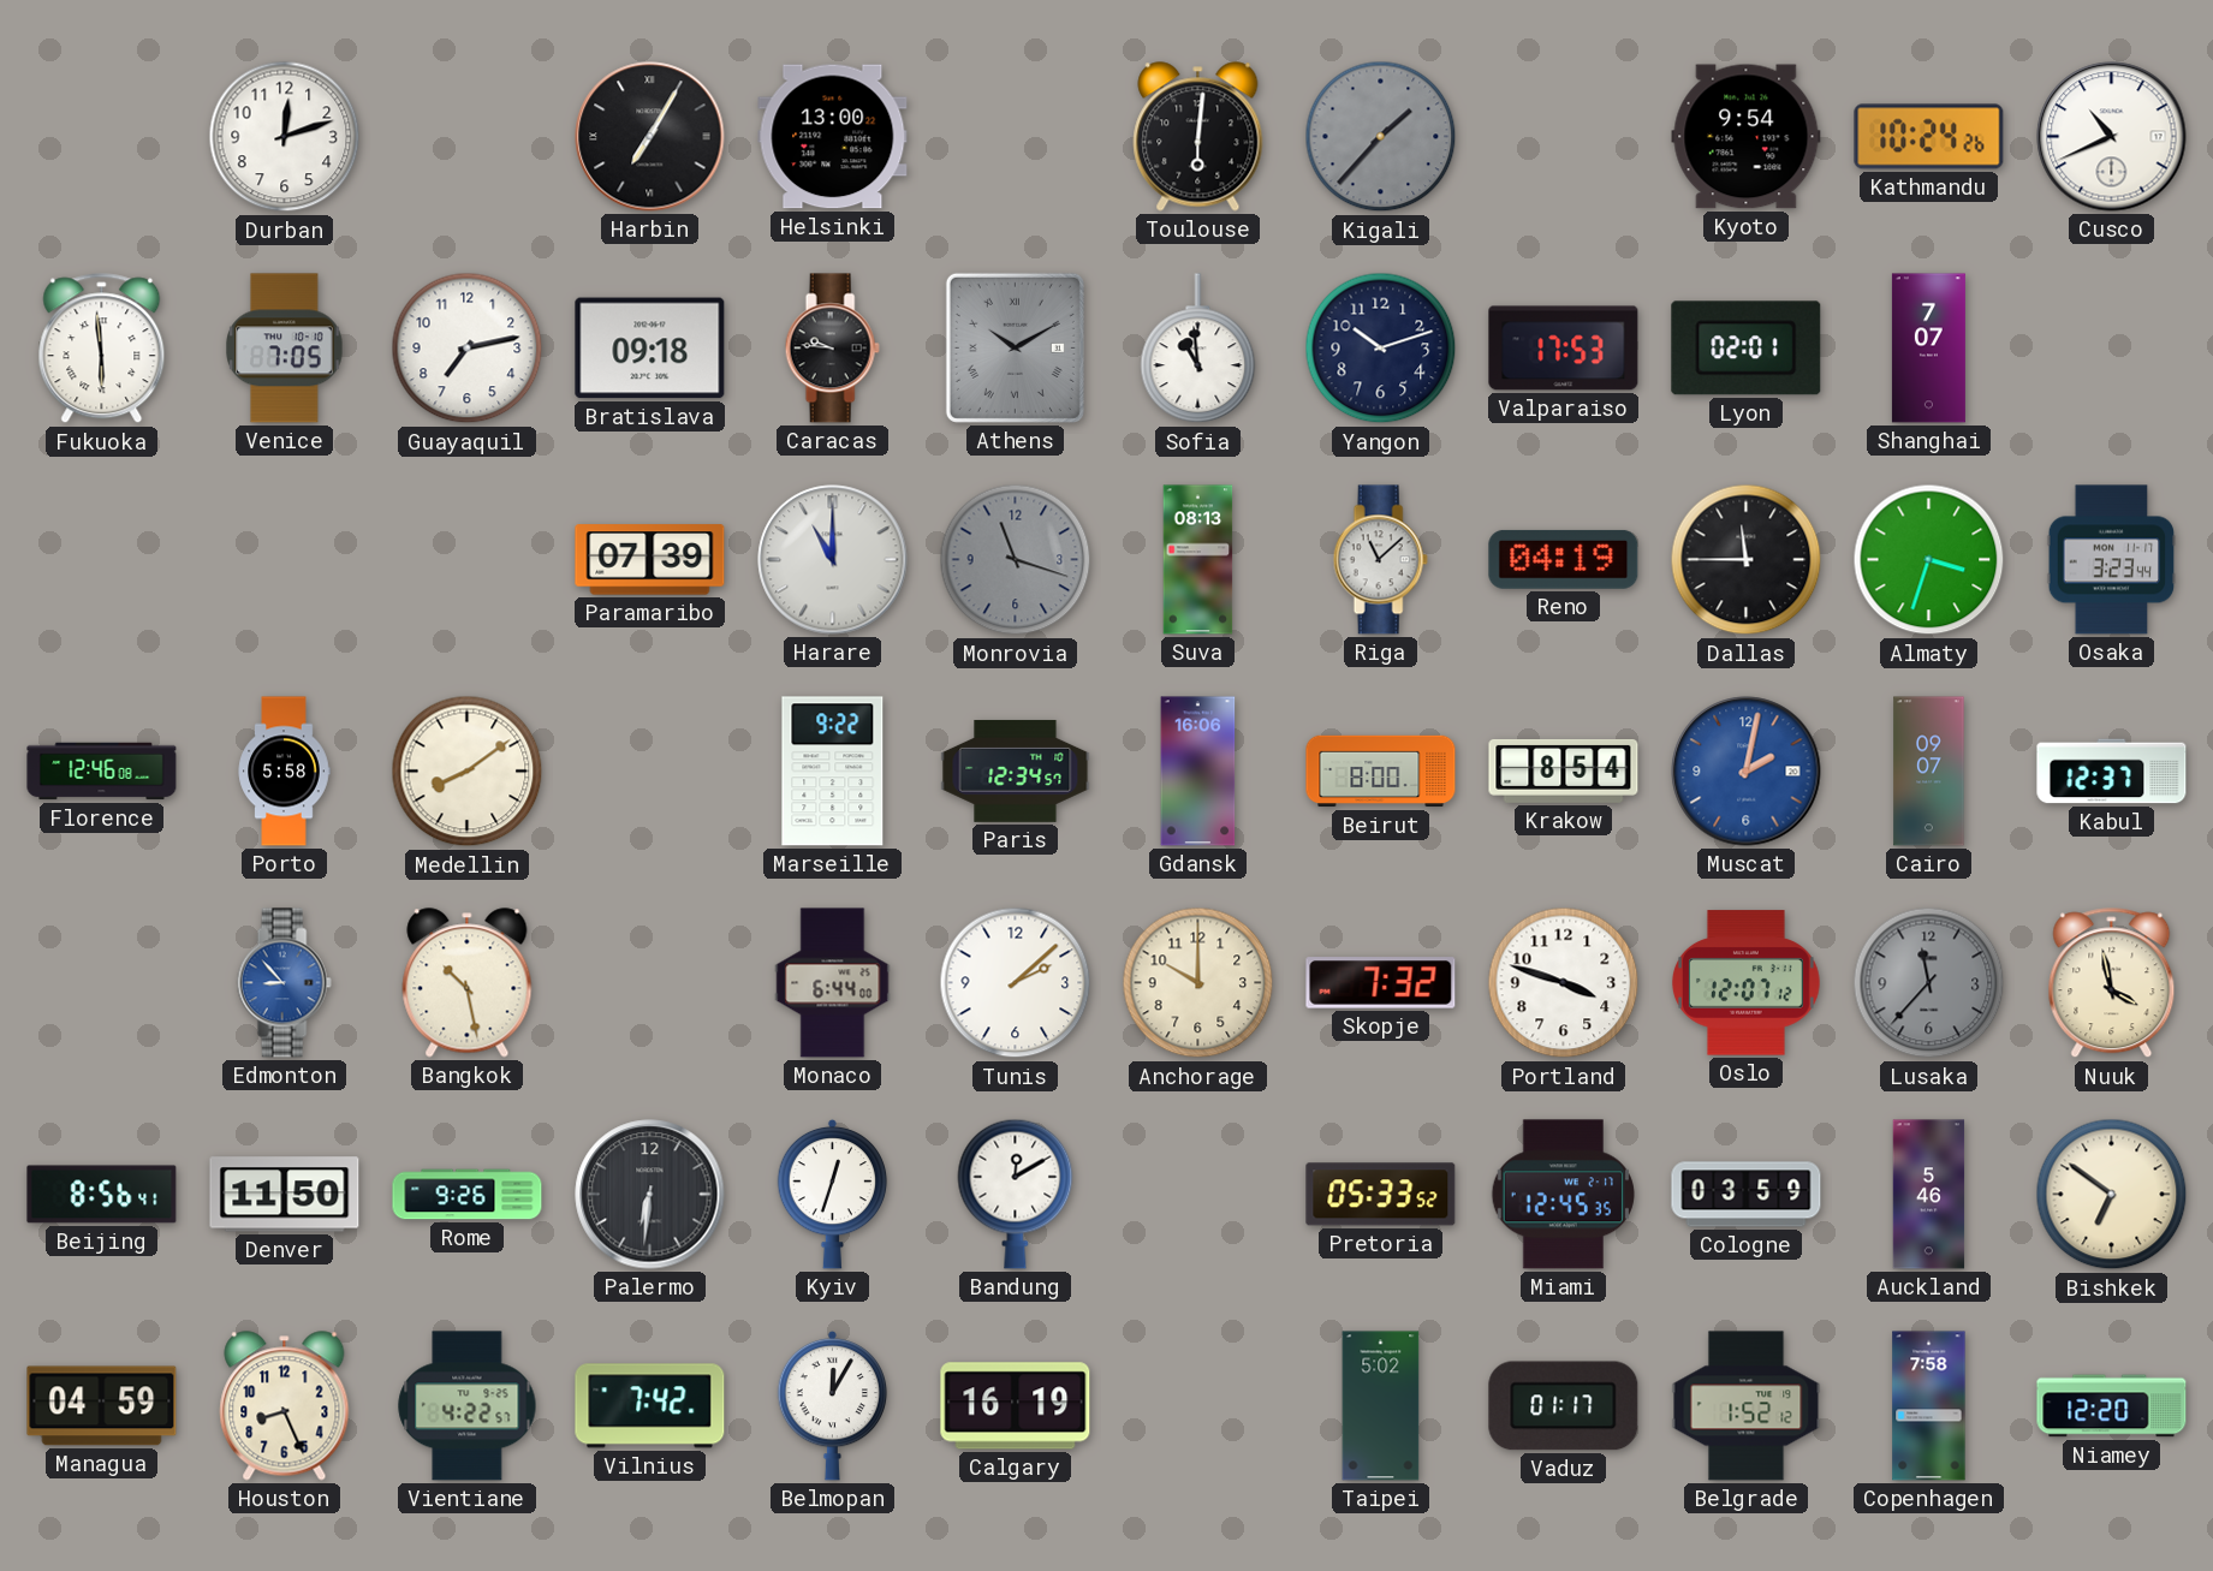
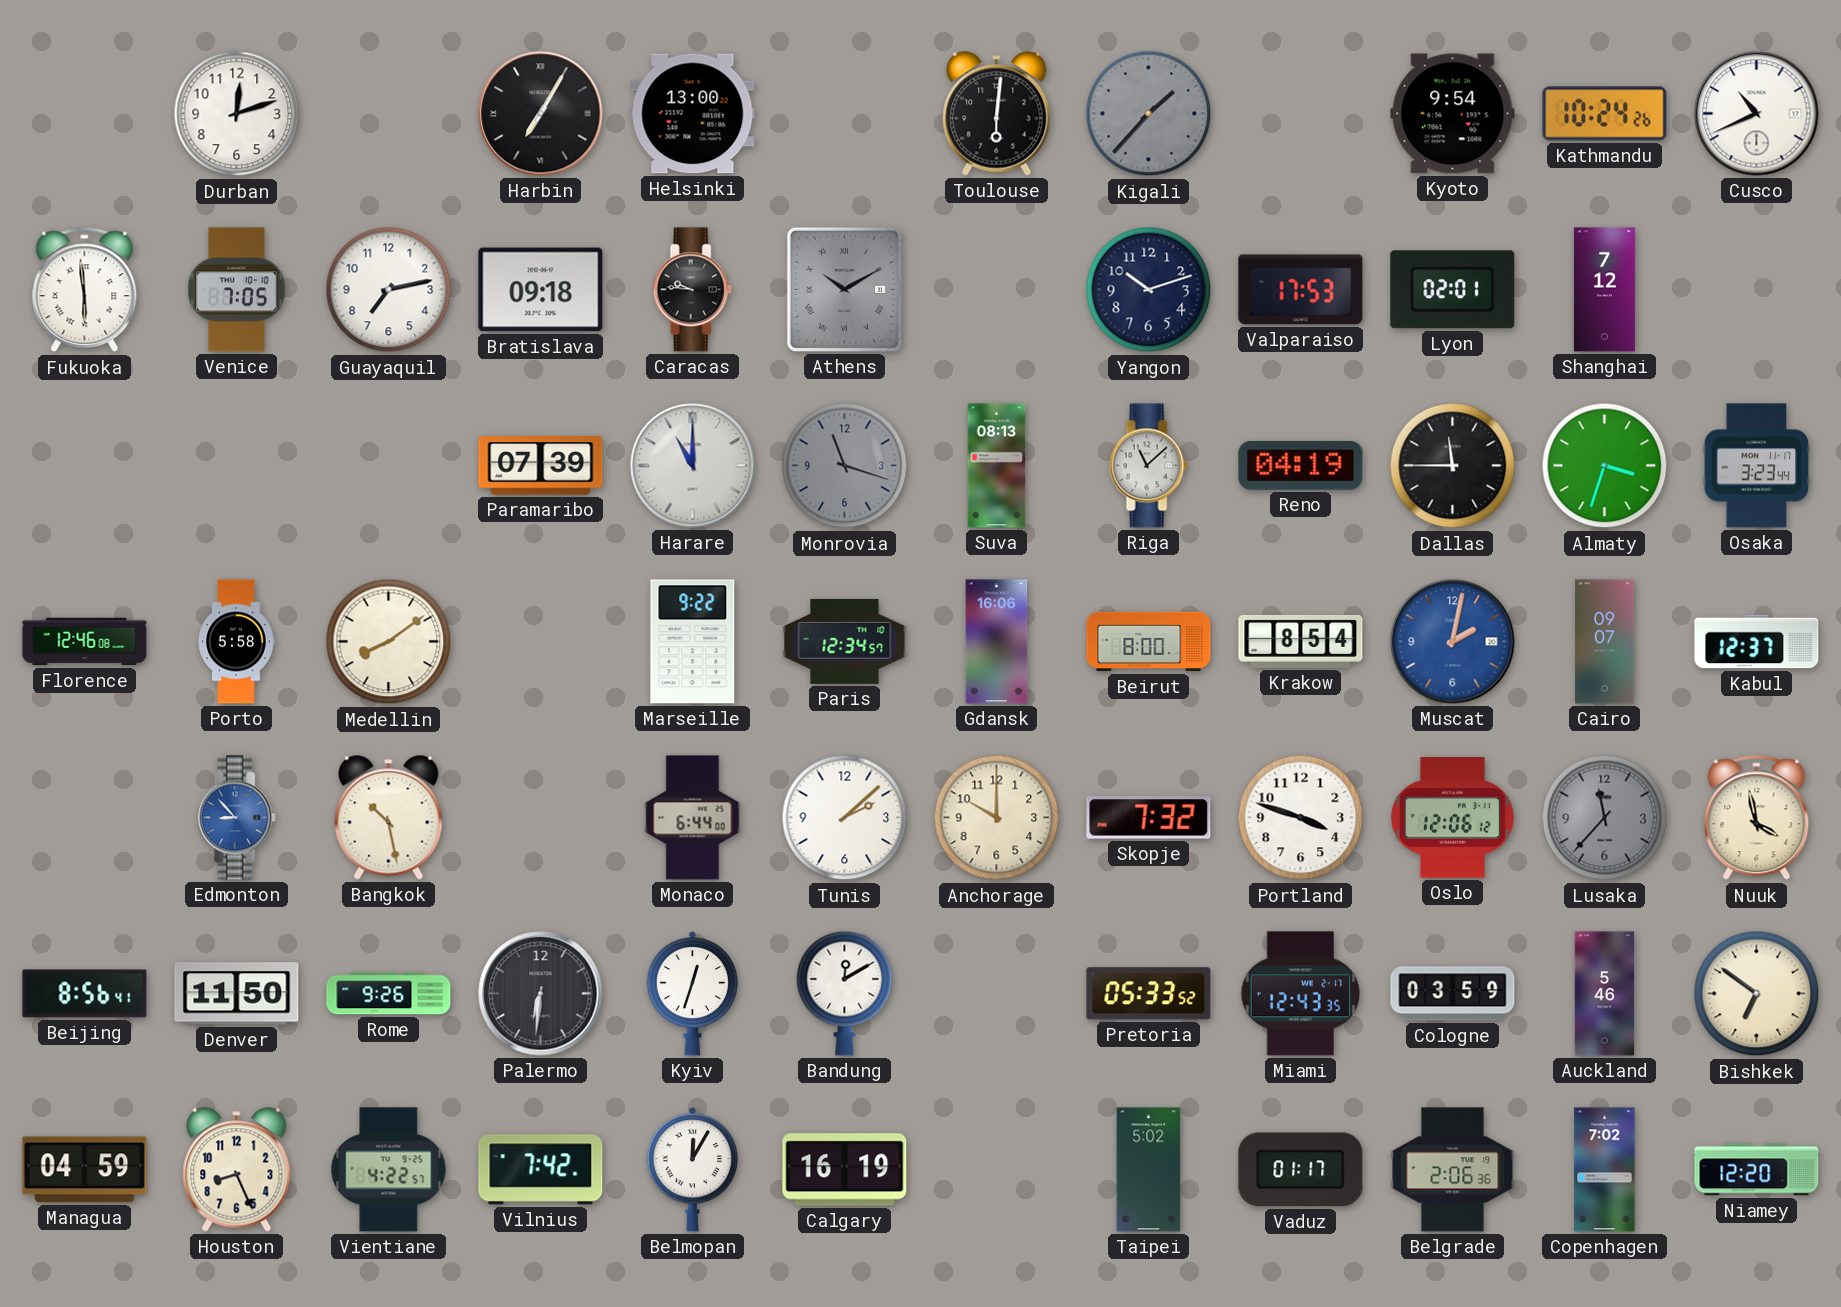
Sofia: 10:59 -> none (1198, 349)
Shanghai: 7:07 -> 7:12 (1604, 290)
Oslo: 12:07 -> 12:06 (1452, 818)
Miami: 12:45 -> 12:43 (1300, 994)
Belgrade: 1:52 -> 2:06 (1453, 1170)
Copenhagen: 7:58 -> 7:02 (1605, 1170)
